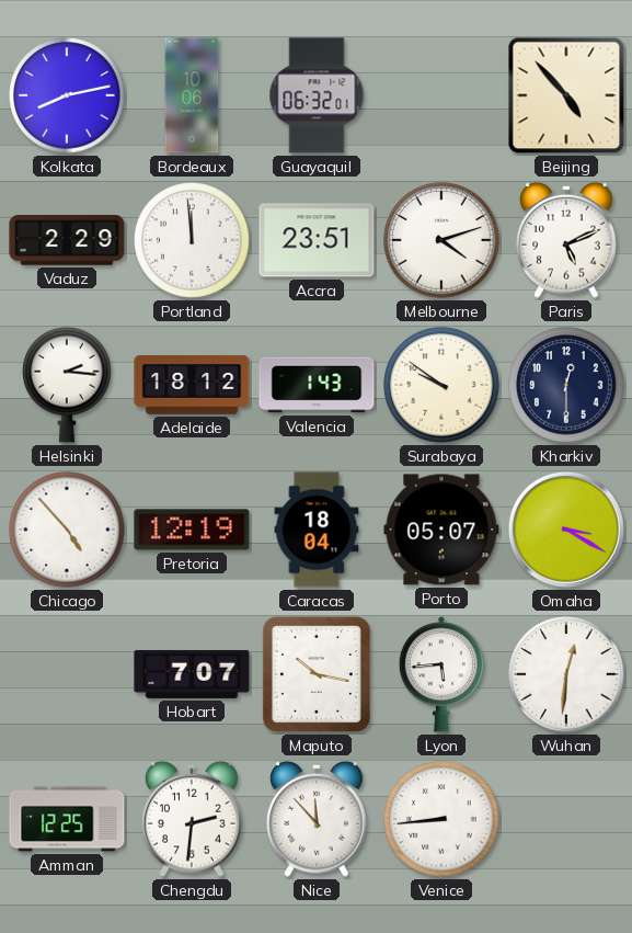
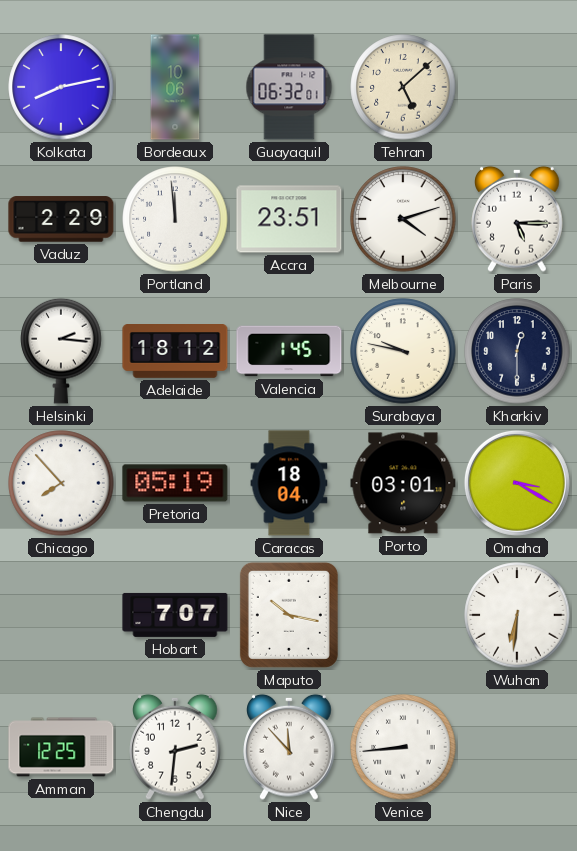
Tehran: none -> 5:08 (403, 87)
Beijing: 4:53 -> none (566, 95)
Paris: 5:11 -> 5:15 (517, 219)
Valencia: 1:43 -> 1:45 (289, 351)
Surabaya: 9:51 -> 9:47 (403, 351)
Chicago: 4:53 -> 7:53 (61, 483)
Pretoria: 12:19 -> 05:19 (175, 483)
Porto: 05:07 -> 03:01 (403, 483)
Lyon: 5:44 -> none (440, 674)
Wuhan: 12:31 -> 6:31 (517, 615)
